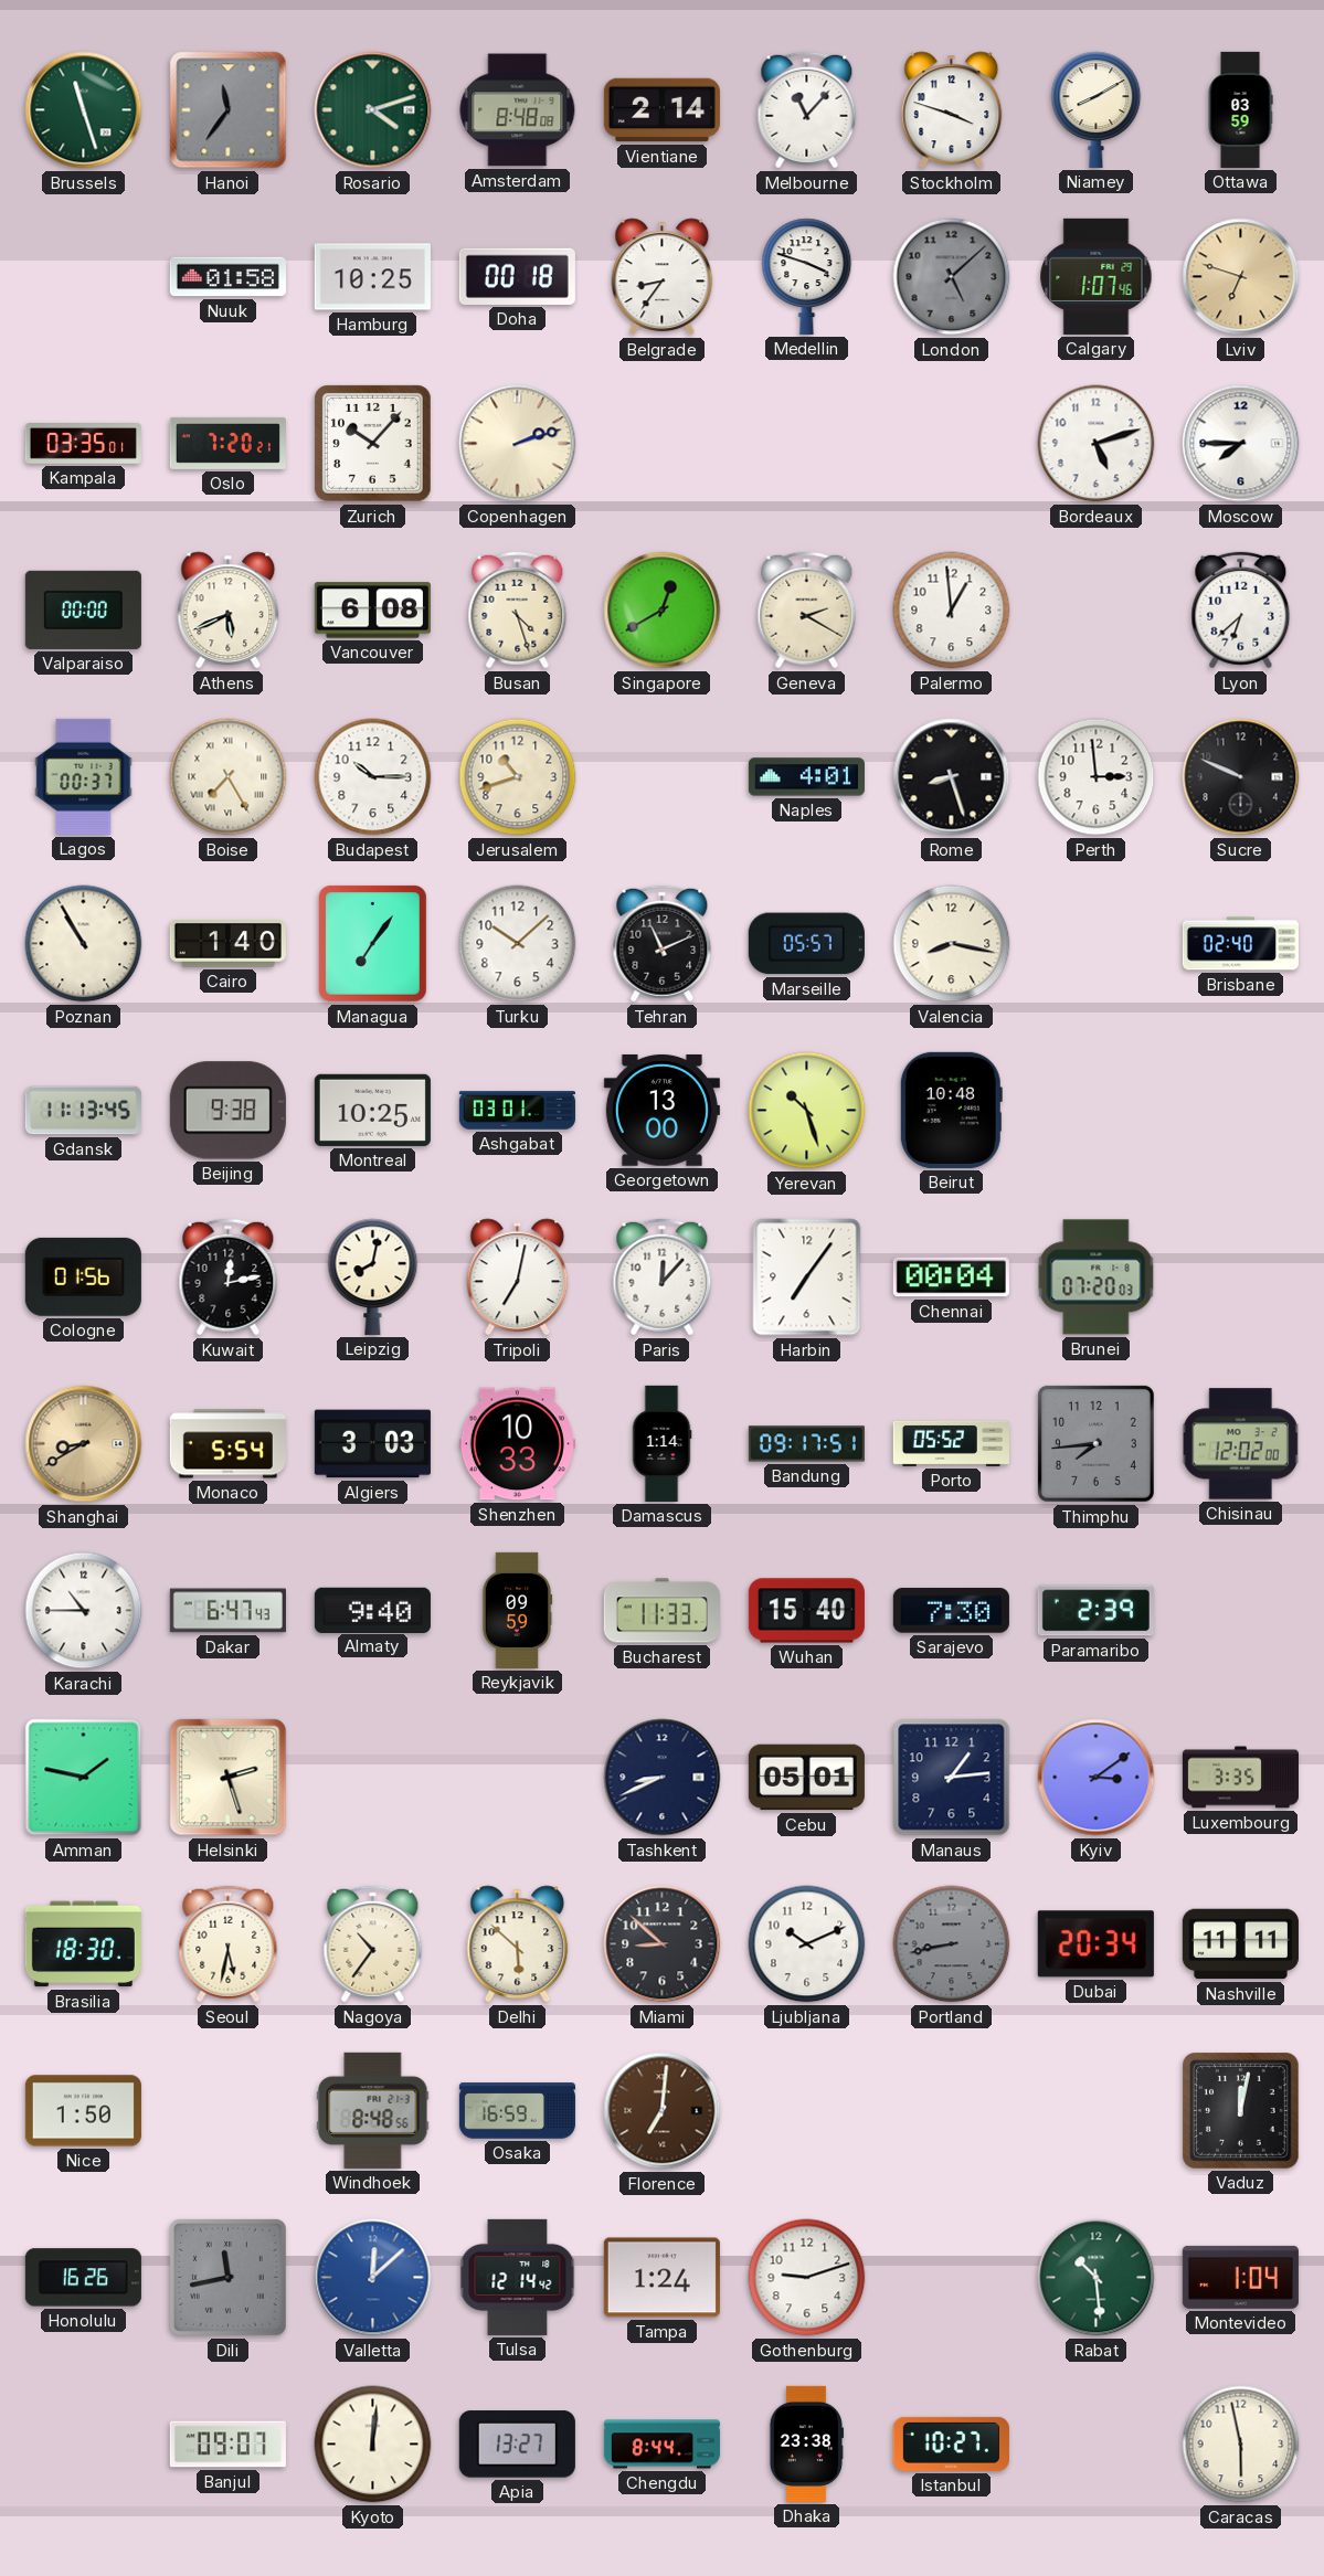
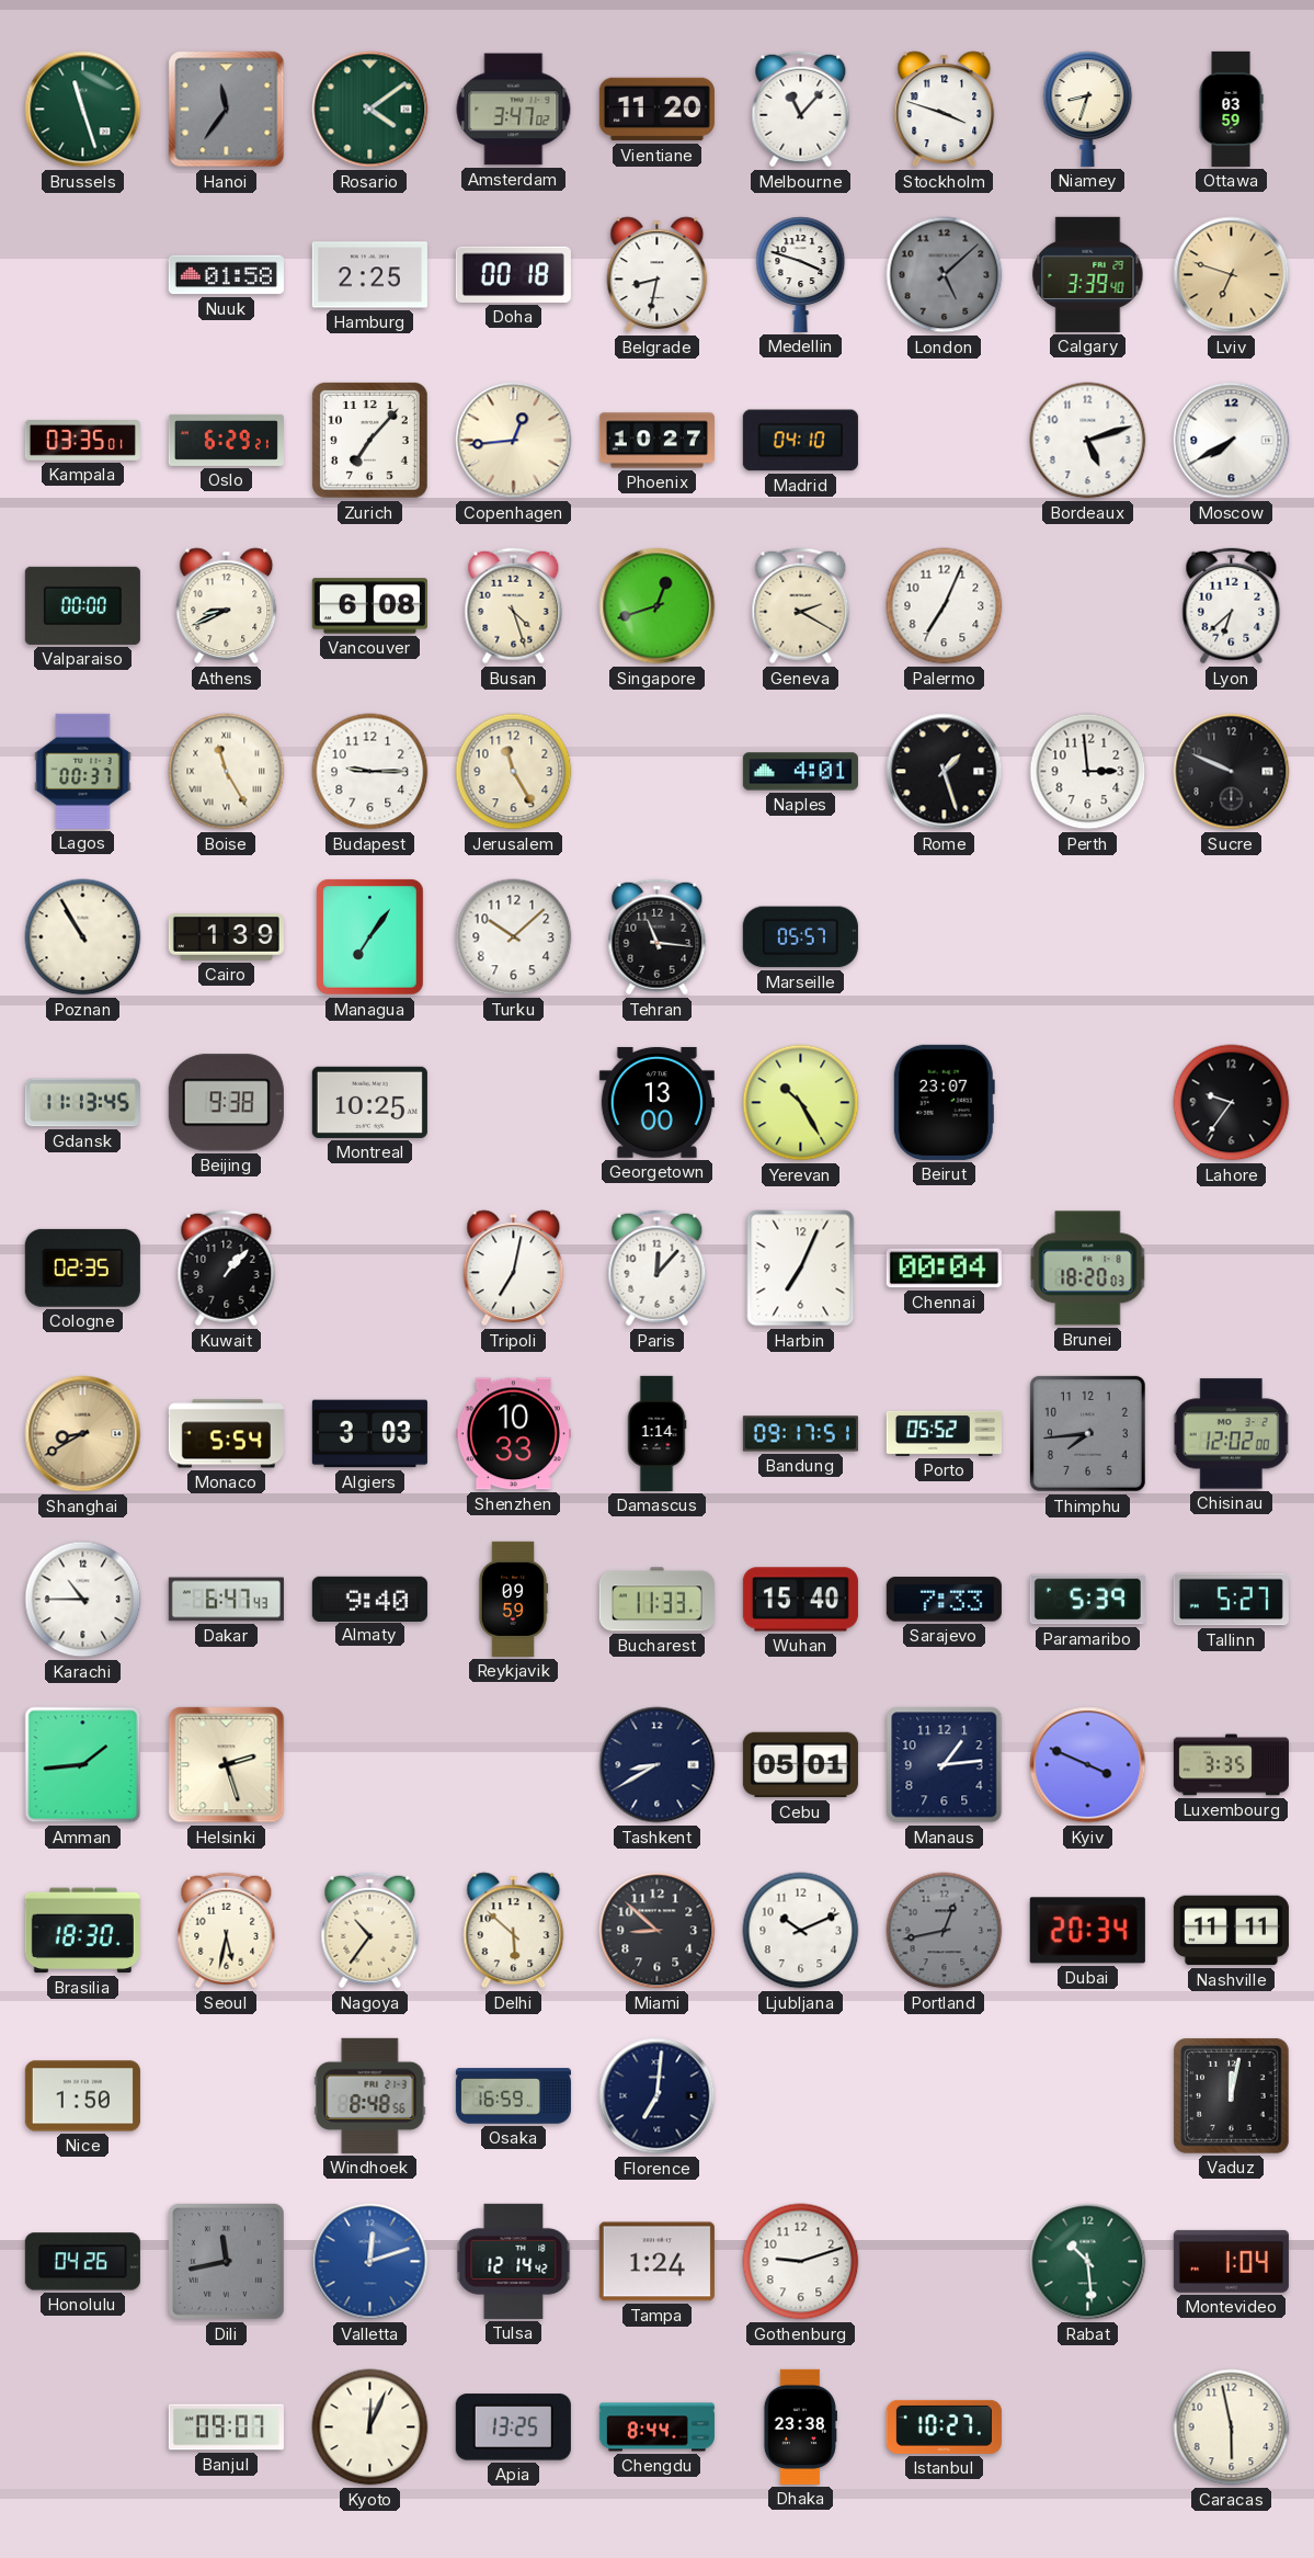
Rosario: 4:12 -> 4:09 (370, 110)
Amsterdam: 8:48 -> 3:47 (514, 110)
Vientiane: 2:14 -> 11:20 (656, 110)
Niamey: 8:10 -> 8:33 (1088, 109)
Hamburg: 10:25 -> 2:25 (369, 275)
Belgrade: 8:36 -> 8:32 (658, 275)
Calgary: 1:07 -> 3:39 (1088, 274)
Oslo: 7:20 -> 6:29 (226, 440)
Zurich: 10:07 -> 7:07 (370, 441)
Copenhagen: 2:12 -> 12:44 (514, 441)
Phoenix: none -> 10:27 (656, 441)
Madrid: none -> 04:10 (800, 441)
Moscow: 7:45 -> 7:40 (1232, 441)
Athens: 5:41 -> 8:41 (227, 606)
Singapore: 12:40 -> 12:42 (658, 606)
Palermo: 12:59 -> 7:04 (945, 606)
Boise: 7:25 -> 11:25 (227, 772)
Budapest: 10:15 -> 9:15 (370, 772)
Jerusalem: 10:42 -> 11:25 (514, 772)
Rome: 8:27 -> 1:27 (945, 772)
Cairo: 1:40 -> 1:39 (226, 937)
Tehran: 11:11 -> 11:16 (658, 937)
Valencia: 8:17 -> none (952, 944)
Brisbane: 02:40 -> none (1240, 944)
Ashgabat: 03:01 -> none (517, 1111)
Yerevan: 10:27 -> 10:25 (801, 1103)
Beirut: 10:48 -> 23:07 (944, 1102)
Lahore: none -> 9:36 (1232, 1103)
Cologne: 01:56 -> 02:35 (82, 1267)
Kuwait: 12:13 -> 1:07 (227, 1269)
Leipzig: 8:02 -> none (373, 1276)
Harbin: 7:06 -> 7:04 (801, 1269)
Brunei: 07:20 -> 18:20 (1088, 1269)
Sarajevo: 7:30 -> 7:33 (944, 1600)
Paramaribo: 2:39 -> 5:39 (1087, 1600)
Tallinn: none -> 5:27 (1231, 1600)
Amman: 1:47 -> 1:44 (83, 1765)
Tashkent: 8:41 -> 8:40 (658, 1765)
Kyiv: 3:09 -> 3:49 (1088, 1765)
Portland: 8:43 -> 12:43 (945, 1931)
Florence dial: brown -> navy (658, 2096)
Honolulu: 16:26 -> 04:26 (82, 2262)
Valletta: 12:08 -> 12:12 (370, 2262)
Kyoto: 12:01 -> 12:04 (370, 2428)
Apia: 13:27 -> 13:25 (513, 2428)
